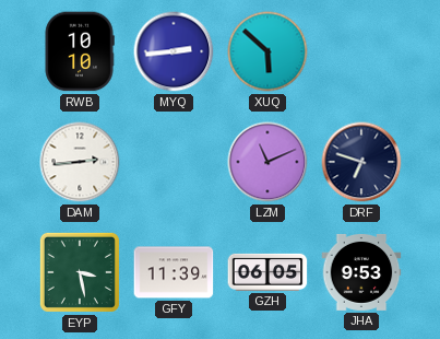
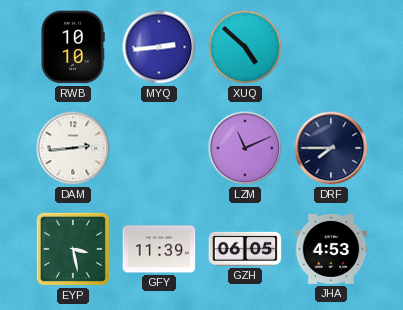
XUQ: 5:52 -> 4:52 (245, 47)
DRF: 6:48 -> 7:45 (331, 148)
JHA: 9:53 -> 4:53 (331, 249)
